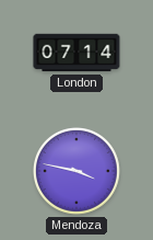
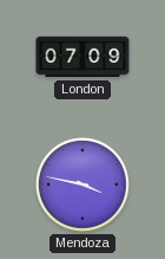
London: 07:14 -> 07:09 (82, 57)
